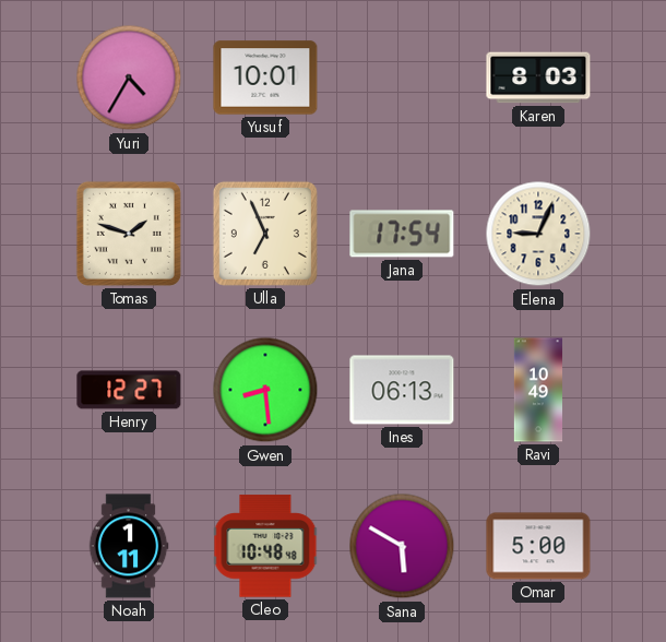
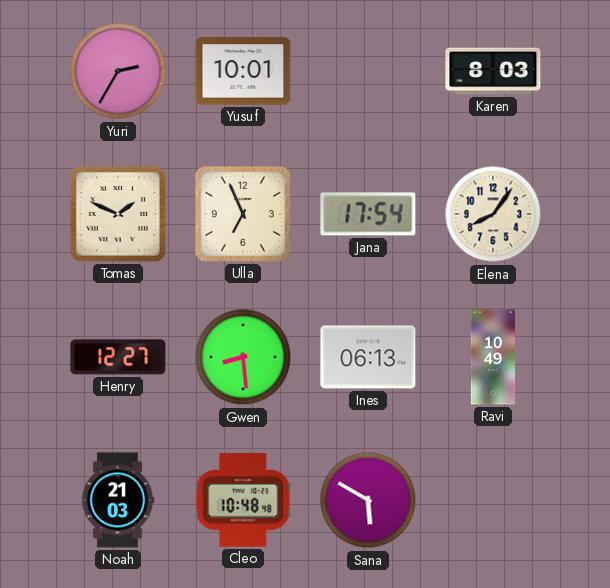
Yuri: 4:35 -> 2:35 (118, 71)
Tomas: 1:48 -> 1:49 (118, 214)
Elena: 9:04 -> 8:06 (493, 214)
Noah: 1:11 -> 21:03 (118, 500)
Omar: 5:00 -> none (538, 546)
